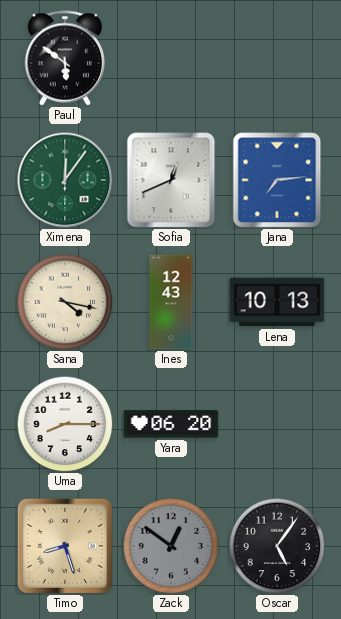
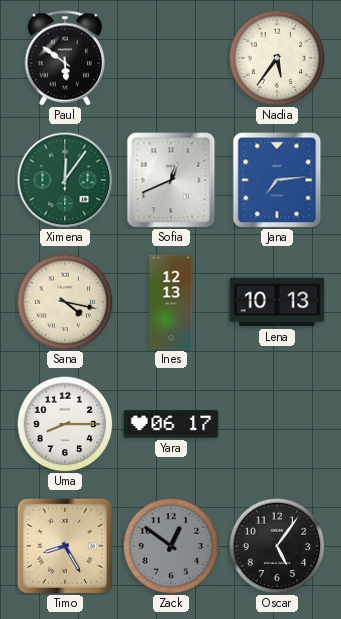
Nadia: none -> 5:36 (277, 58)
Ines: 12:43 -> 12:13 (171, 302)
Yara: 06:20 -> 06:17 (171, 424)
Timo: 8:27 -> 8:25 (65, 546)
